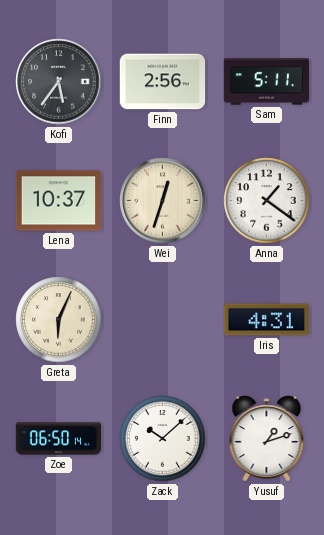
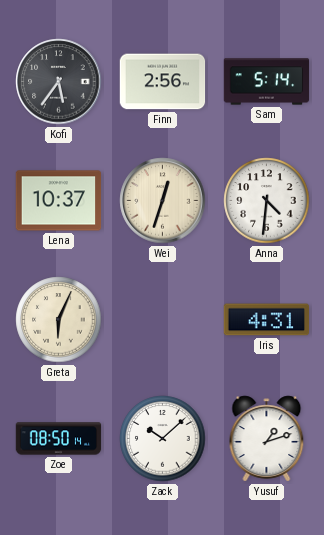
Sam: 5:11 -> 5:14 (267, 82)
Anna: 1:21 -> 4:31 (267, 201)
Zoe: 06:50 -> 08:50 (59, 439)
